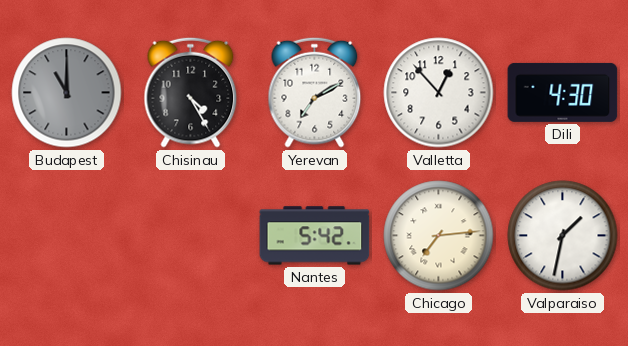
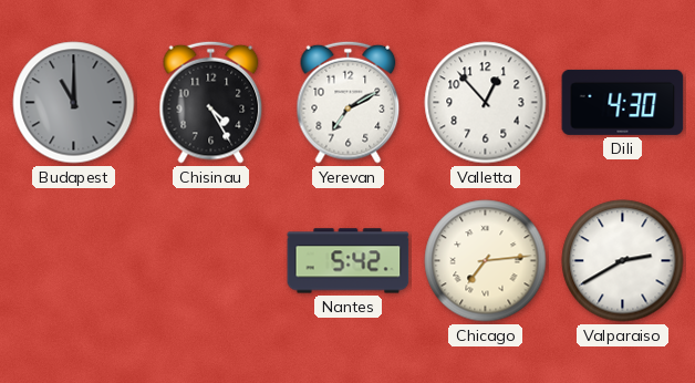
Valparaiso: 1:32 -> 2:40 (623, 261)
